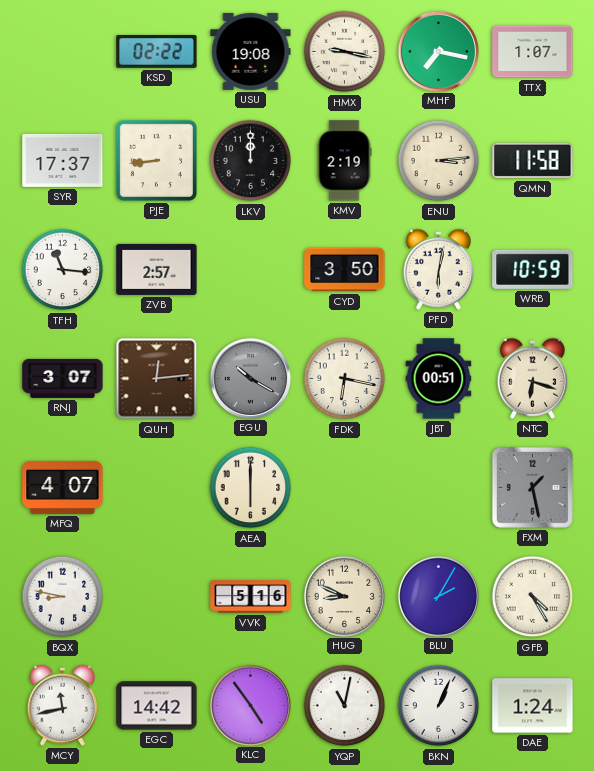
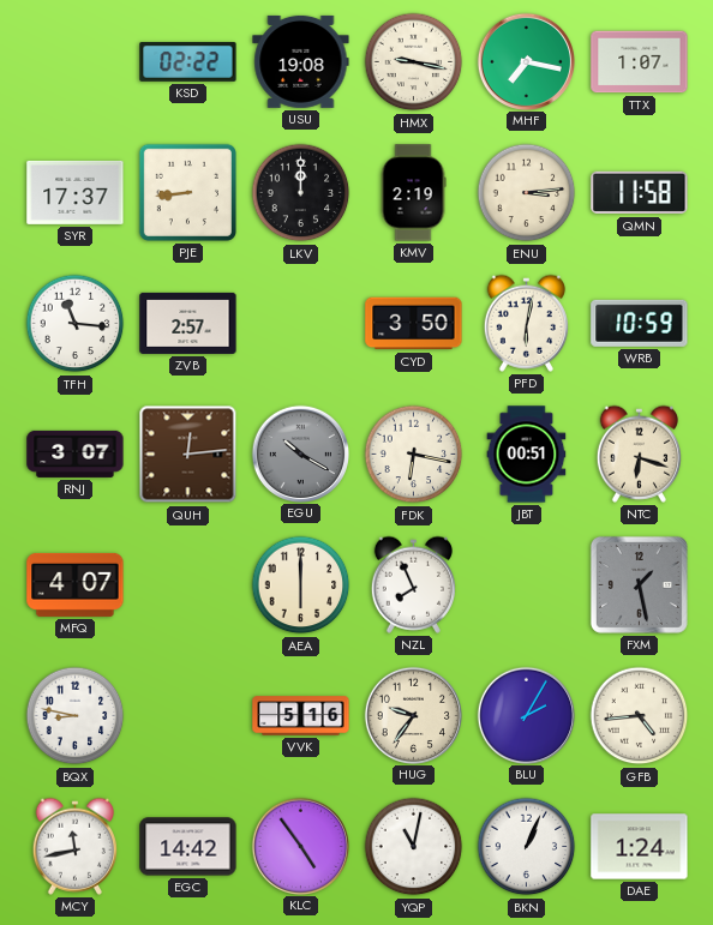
NZL: none -> 7:56 (413, 584)
HUG: 8:49 -> 9:36 (413, 715)
GFB: 4:25 -> 4:44 (640, 716)
